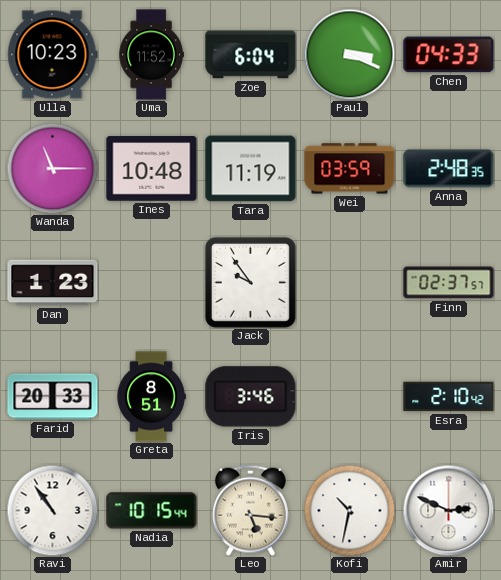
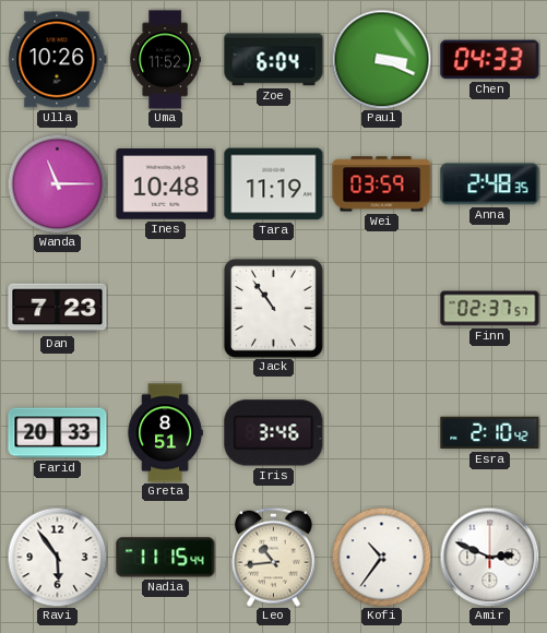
Ulla: 10:23 -> 10:26 (58, 60)
Dan: 1:23 -> 7:23 (58, 309)
Jack: 9:54 -> 10:54 (273, 308)
Ravi: 10:54 -> 5:54 (57, 557)
Nadia: 10:15 -> 11:15 (166, 558)
Leo: 5:16 -> 10:44 (273, 557)
Kofi: 10:32 -> 10:36 (381, 557)
